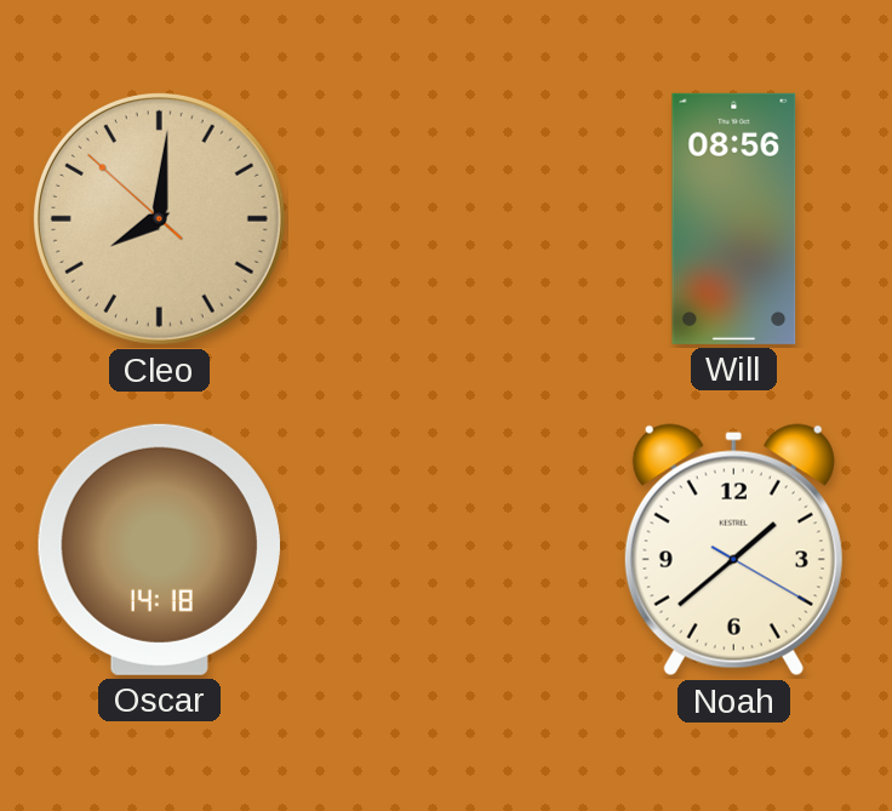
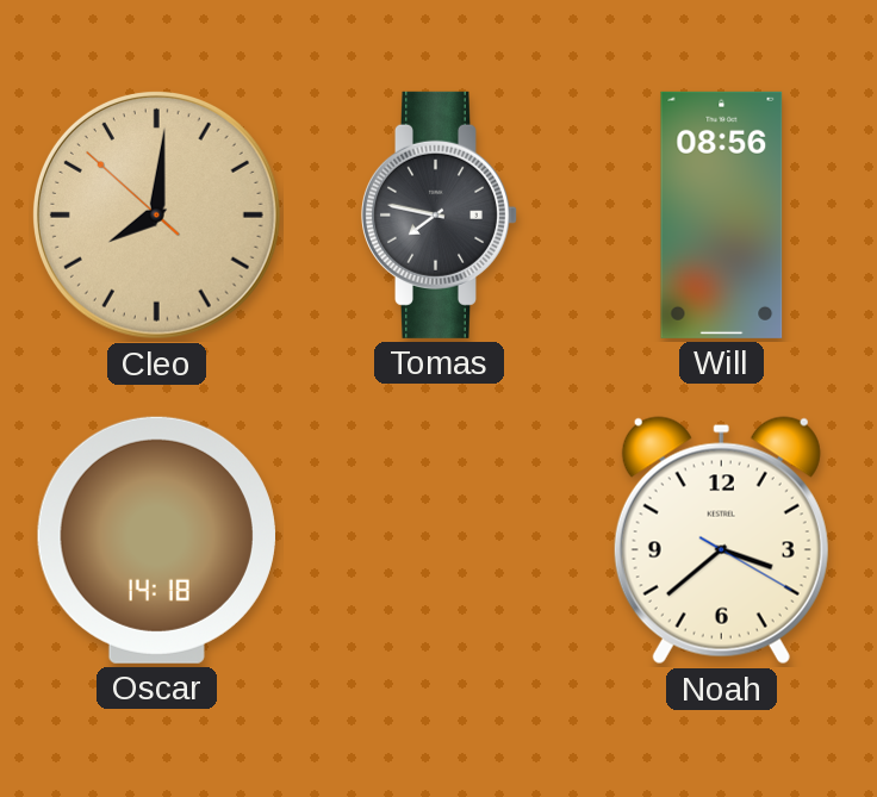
Tomas: none -> 7:47 (438, 214)
Noah: 1:38 -> 3:38 (721, 541)
